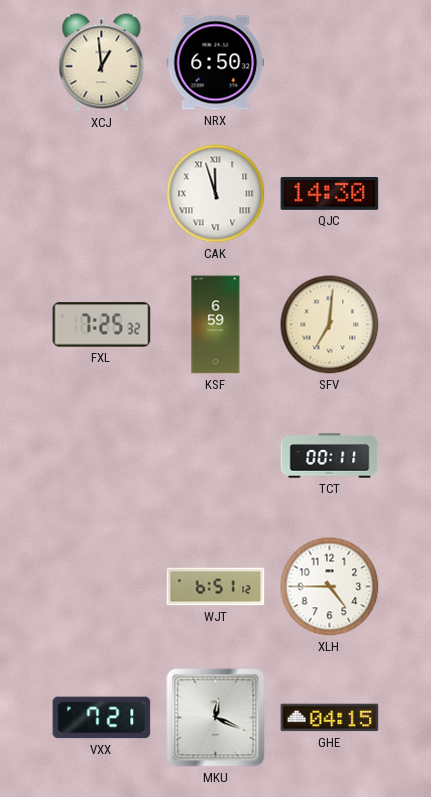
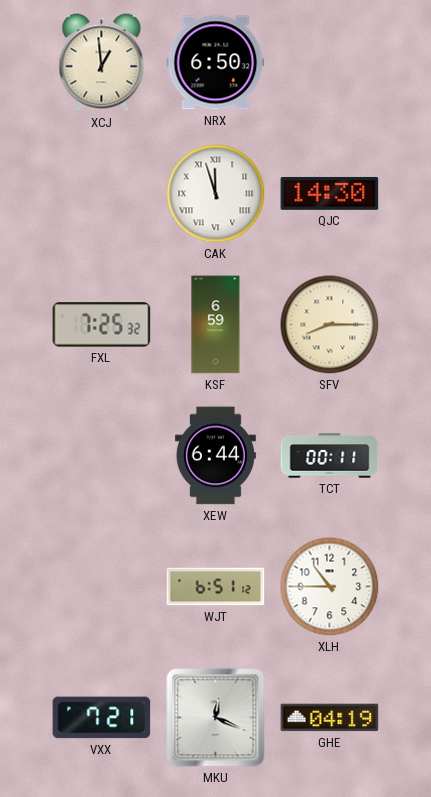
SFV: 7:01 -> 8:15 (330, 325)
XEW: none -> 6:44 (215, 456)
XLH: 4:45 -> 10:45 (330, 587)
GHE: 04:15 -> 04:19 (330, 718)
